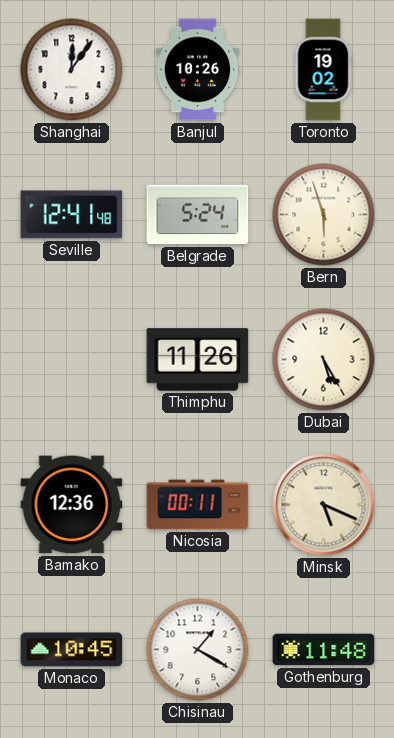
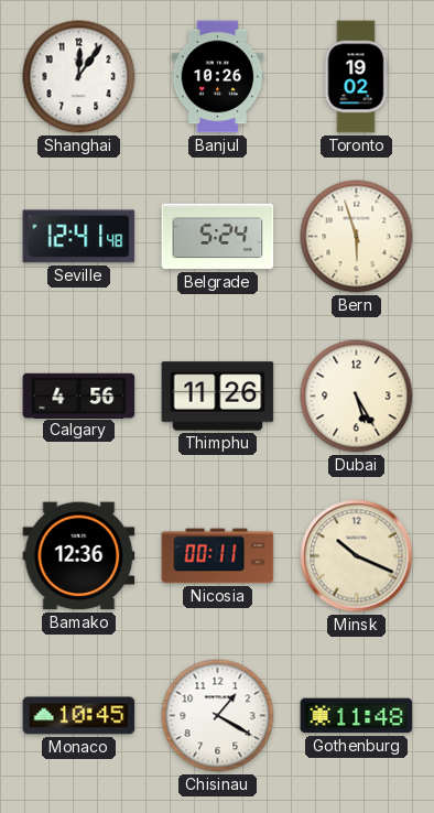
Calgary: none -> 4:56 (79, 395)
Minsk: 5:19 -> 10:19 (357, 556)
